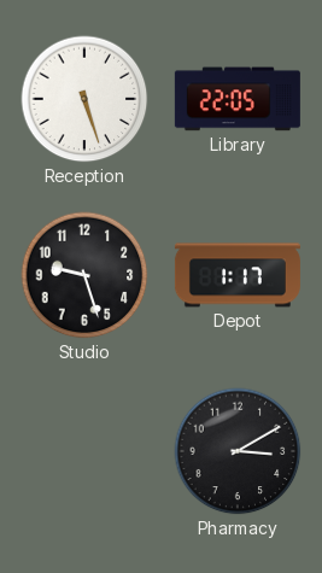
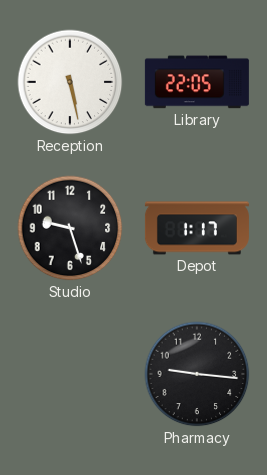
Reception: 5:27 -> 5:28 (70, 82)
Pharmacy: 3:10 -> 9:16 (197, 374)
